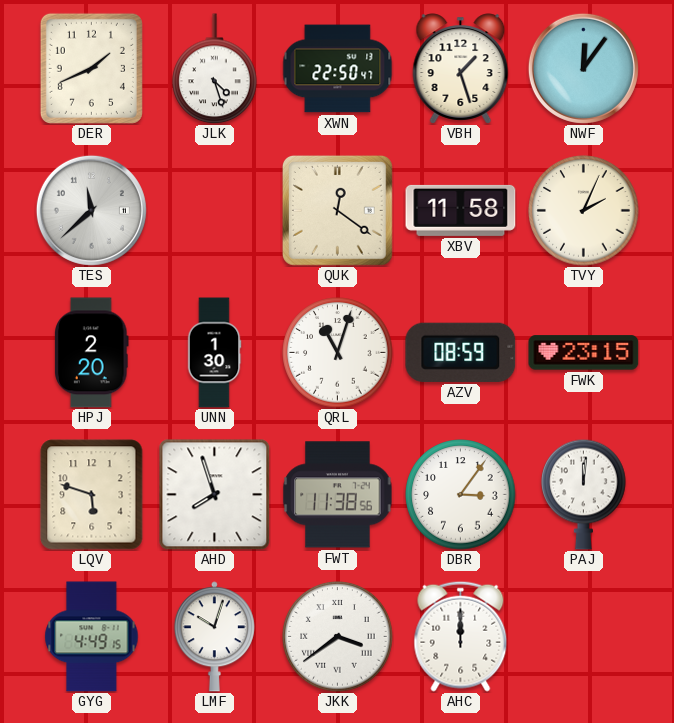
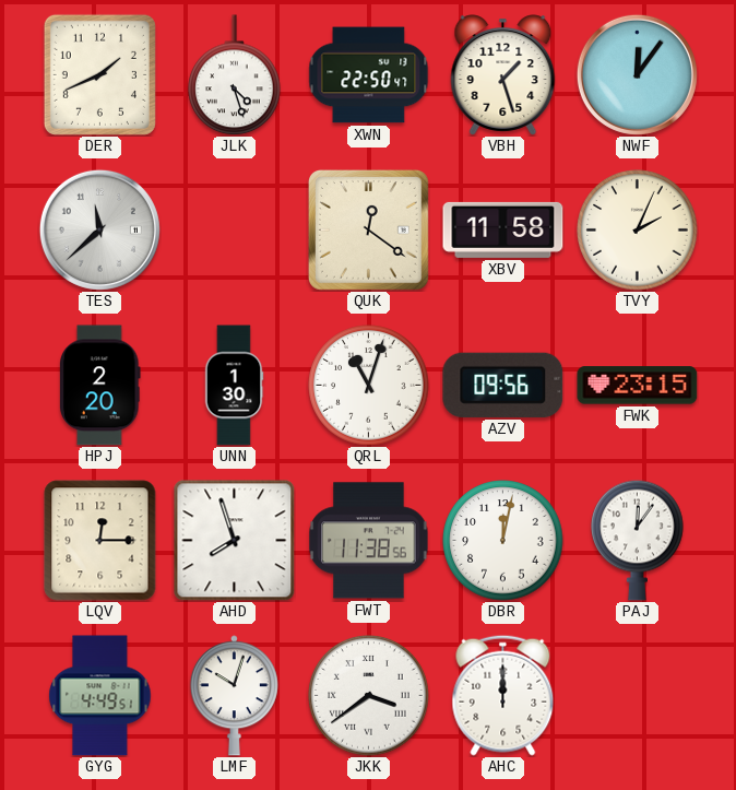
AZV: 08:59 -> 09:56 (503, 385)
LQV: 5:48 -> 12:15 (100, 541)
DBR: 3:06 -> 12:02 (503, 541)
PAJ: 12:01 -> 12:06 (638, 540)
GYG: 4:49:15 -> 4:49:51 (100, 696)
